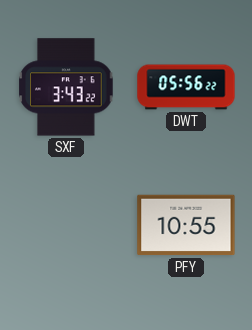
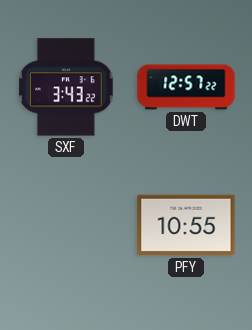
DWT: 05:56 -> 12:57 (186, 87)
